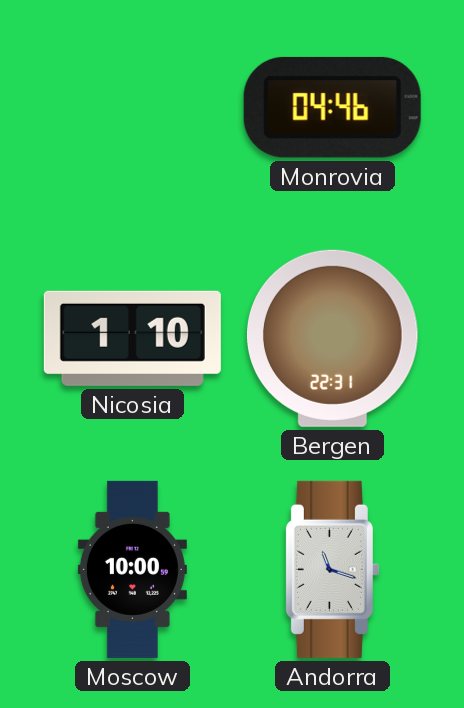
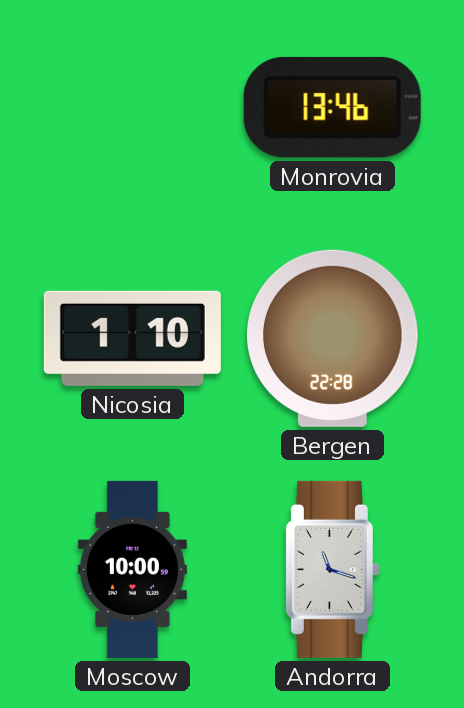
Monrovia: 04:46 -> 13:46 (332, 107)
Bergen: 22:31 -> 22:28 (332, 338)
